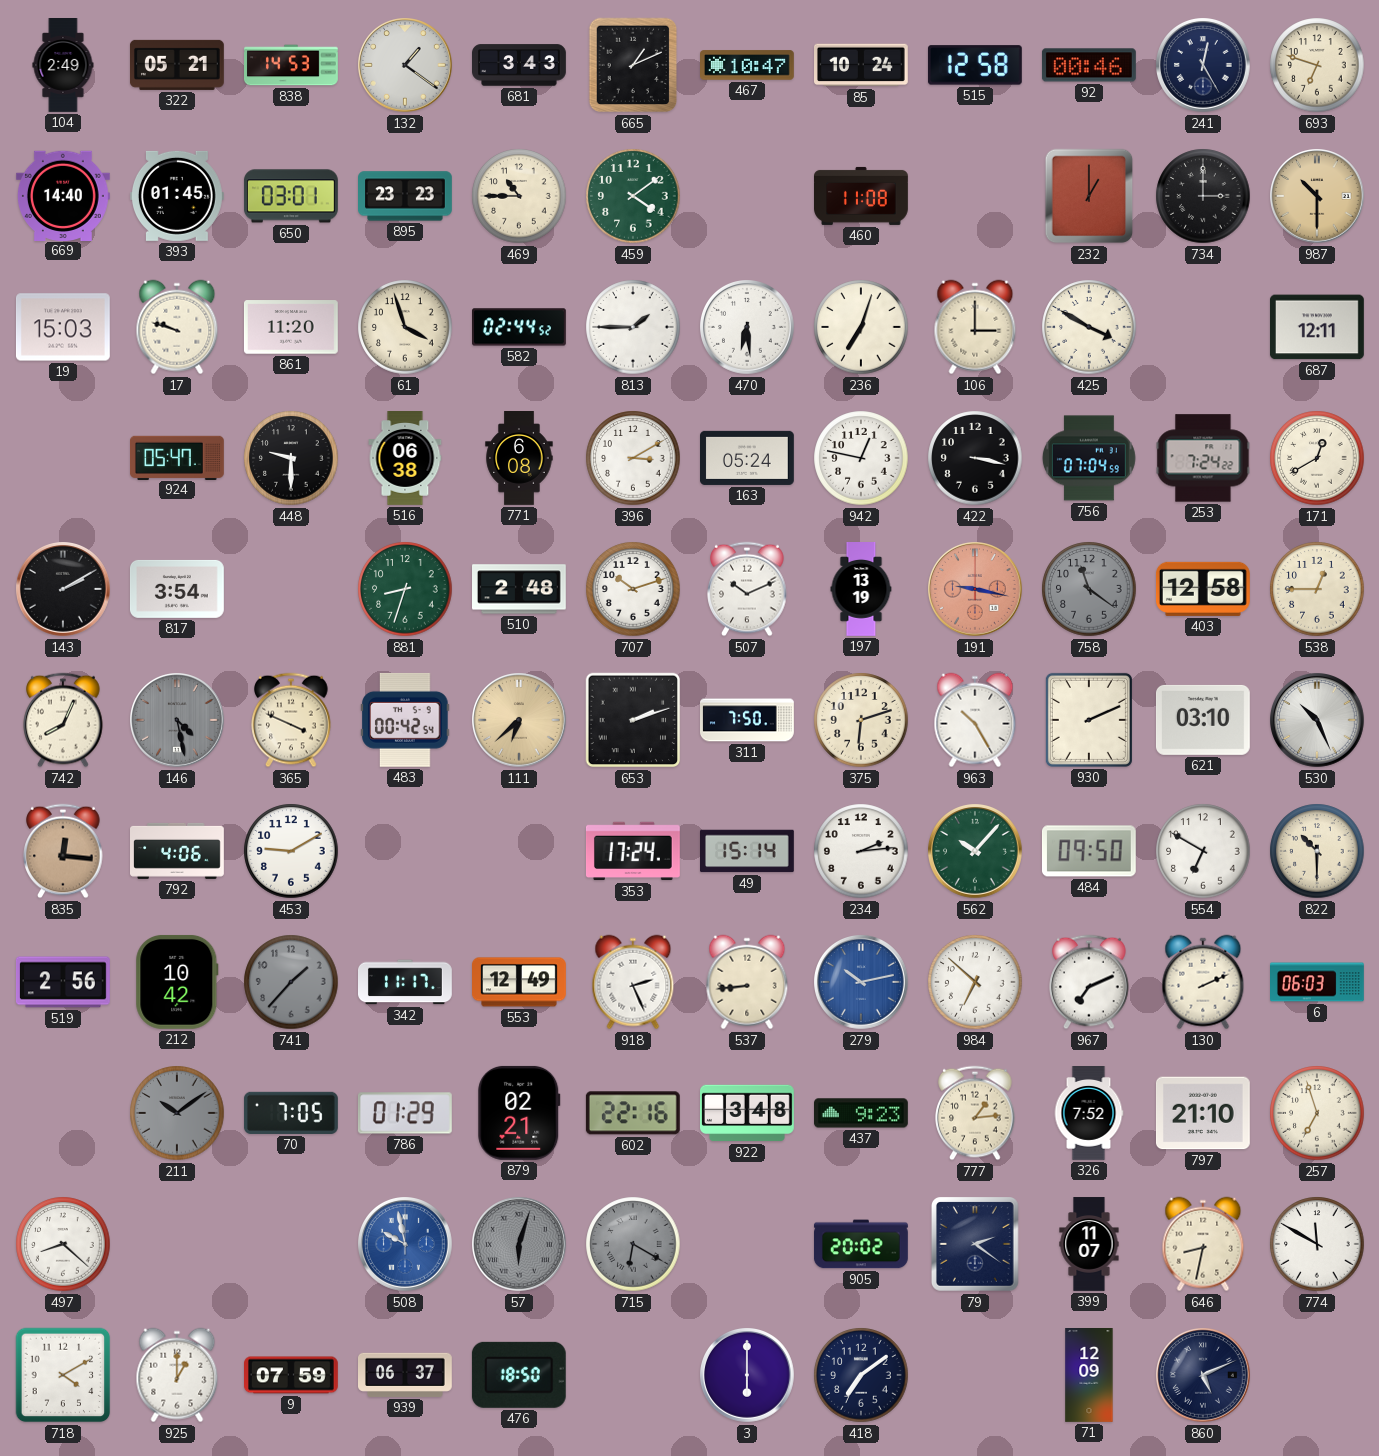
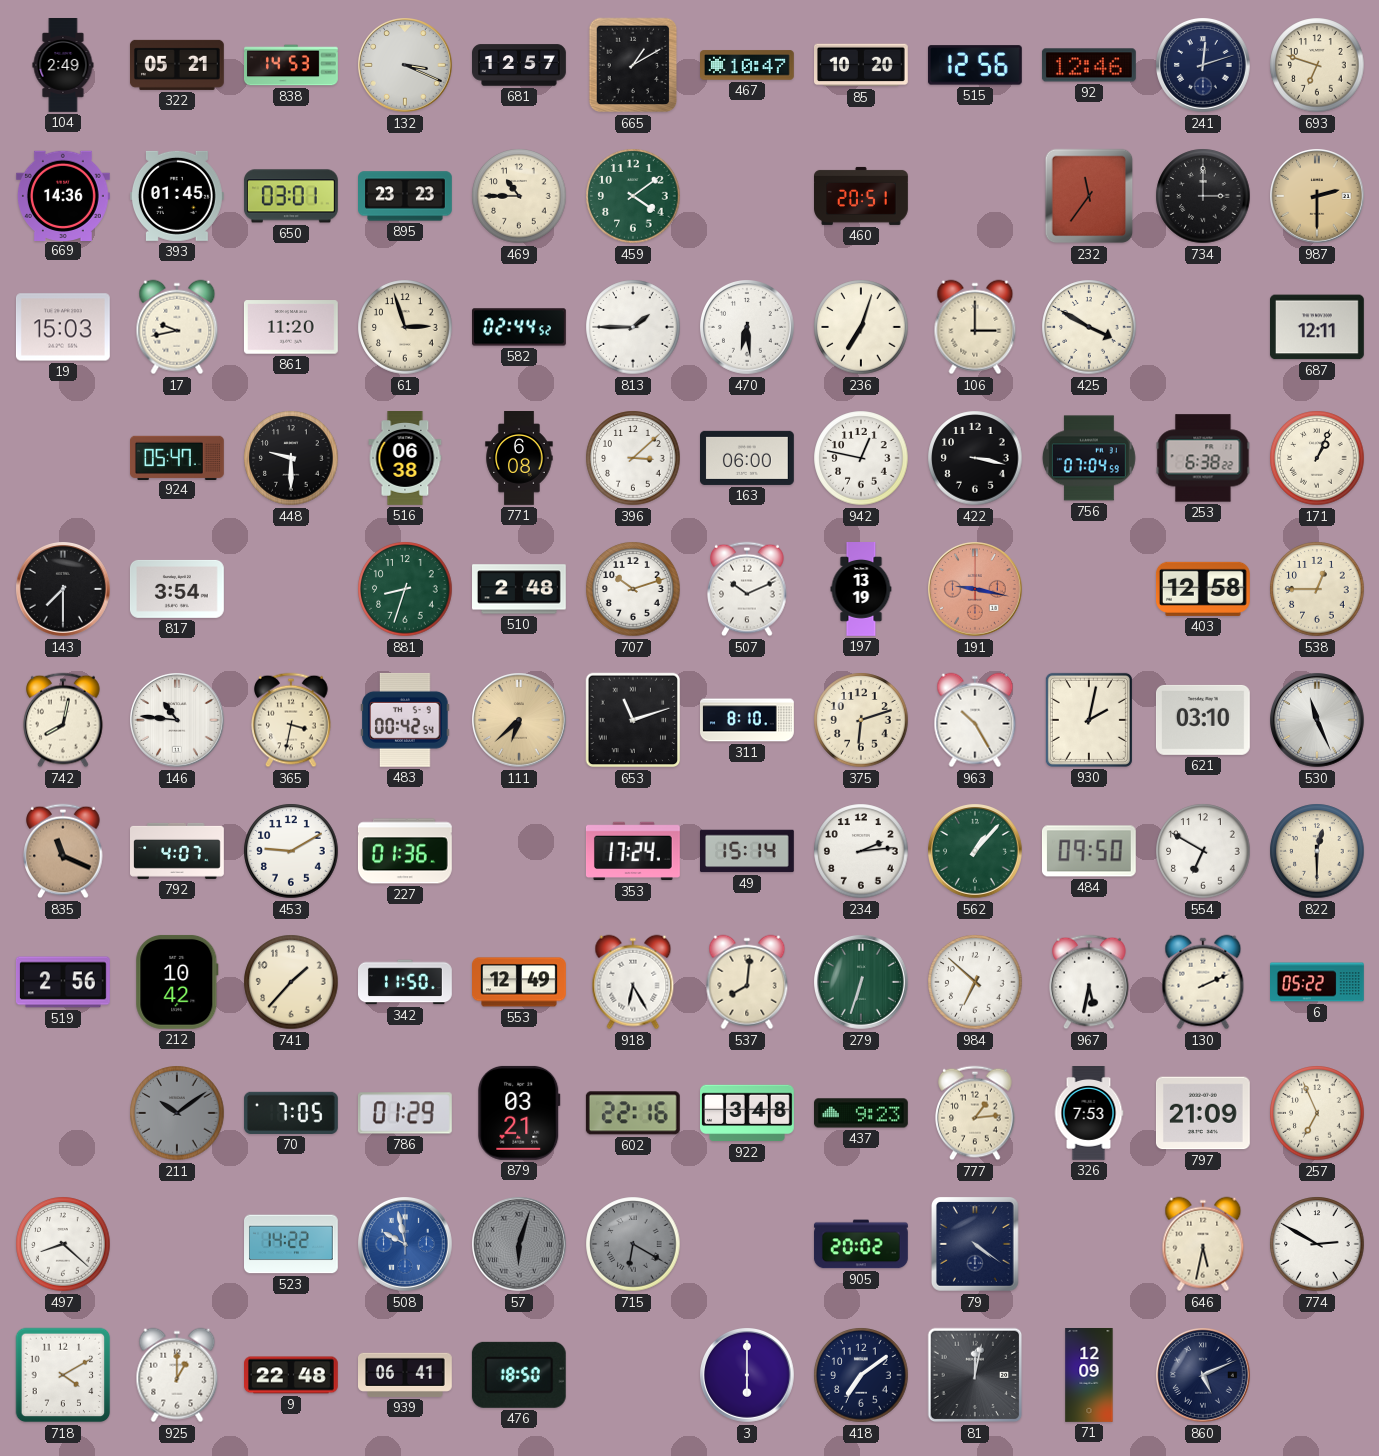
132: 1:21 -> 3:19 (406, 66)
681: 3:43 -> 12:57 (520, 65)
665: 1:11 -> 1:10 (633, 65)
85: 10:24 -> 10:20 (862, 65)
515: 12:58 -> 12:56 (975, 65)
92: 00:46 -> 12:46 (1089, 65)
241: 12:25 -> 12:12 (1204, 66)
669: 14:40 -> 14:36 (63, 195)
460: 11:08 -> 20:51 (862, 196)
232: 1:00 -> 11:36 (1089, 196)
987: 10:30 -> 2:30 (1318, 197)
17: 9:48 -> 9:43 (177, 327)
61: 3:57 -> 2:57 (405, 327)
396: 3:10 -> 3:08 (633, 458)
163: 05:24 -> 06:00 (748, 458)
253: 7:24 -> 6:38 (1203, 458)
171: 12:40 -> 1:04 (1317, 458)
143: 2:10 -> 7:30 (64, 590)
758: 11:21 -> none (1089, 589)
742: 8:04 -> 8:02 (63, 720)
146: 4:28 -> 10:46 (178, 721)
146 dial: grey -> white (178, 721)
365: 3:49 -> 3:32 (291, 720)
653: 2:12 -> 11:12 (633, 720)
311: 7:50 -> 8:10 (748, 720)
930: 2:11 -> 2:02 (1089, 720)
530: 10:26 -> 11:26 (1318, 721)
835: 12:16 -> 11:19 (63, 851)
792: 4:06 -> 4:07 (178, 851)
227: none -> 01:36 (405, 851)
562: 10:07 -> 1:07 (976, 852)
822: 10:30 -> 12:30 (1317, 851)
741 dial: grey -> cream (291, 982)
342: 11:17 -> 11:50 (406, 982)
918: 2:26 -> 6:25 (633, 982)
537: 8:44 -> 8:01 (747, 982)
279: 10:13 -> 6:33 (862, 983)
279 dial: blue -> green (862, 983)
967: 7:11 -> 5:32 (1089, 982)
6: 06:03 -> 05:22 (1318, 982)
879: 02:21 -> 03:21 (519, 1113)
326: 7:52 -> 7:53 (1089, 1114)
797: 21:10 -> 21:09 (1203, 1113)
257: 6:57 -> 6:56 (1317, 1113)
523: none -> 14:22 (292, 1244)
79: 2:21 -> 4:21 (975, 1245)
399: 11:07 -> none (1089, 1244)
646: 8:32 -> 5:32 (1203, 1244)
774: 11:50 -> 2:50 (1317, 1244)
9: 07:59 -> 22:48 (292, 1375)
939: 06:37 -> 06:41 (406, 1375)
81: none -> 12:02 (975, 1375)
